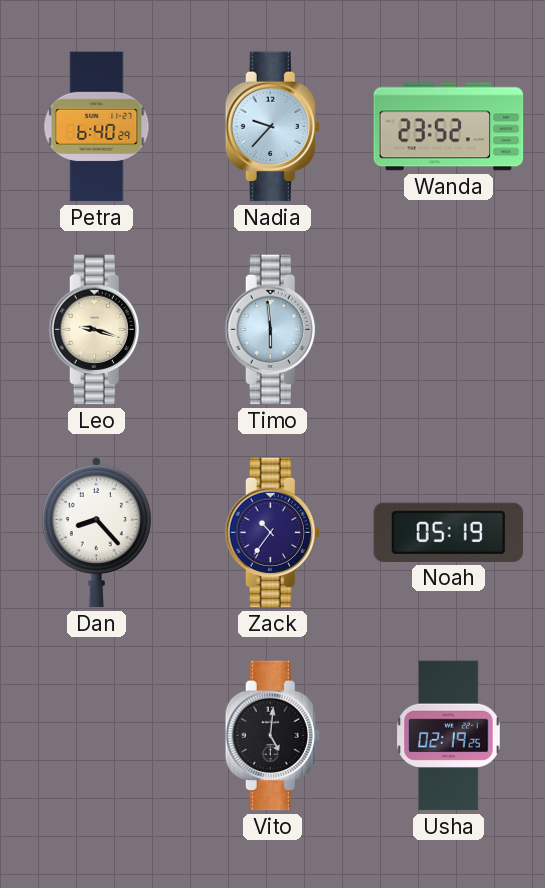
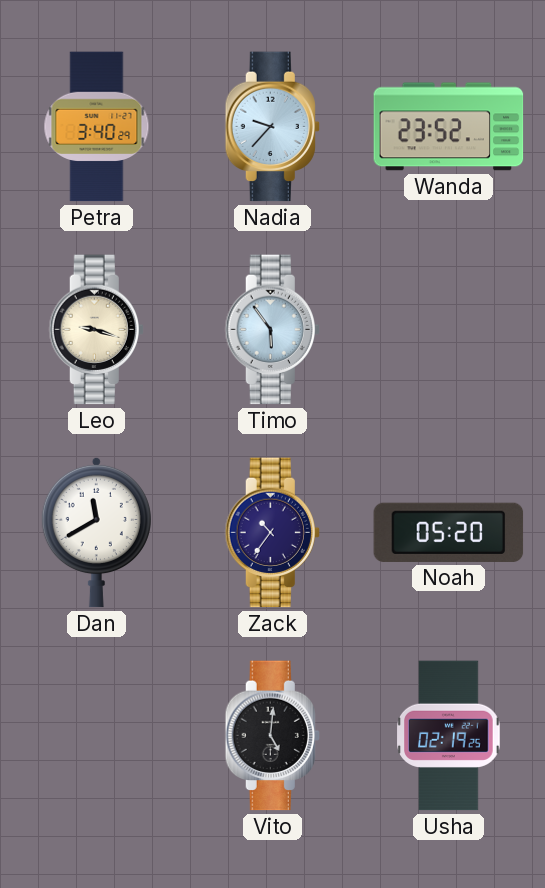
Petra: 6:40 -> 3:40 (97, 127)
Timo: 5:59 -> 5:54 (272, 330)
Dan: 8:23 -> 11:40 (96, 532)
Noah: 05:19 -> 05:20 (449, 532)
